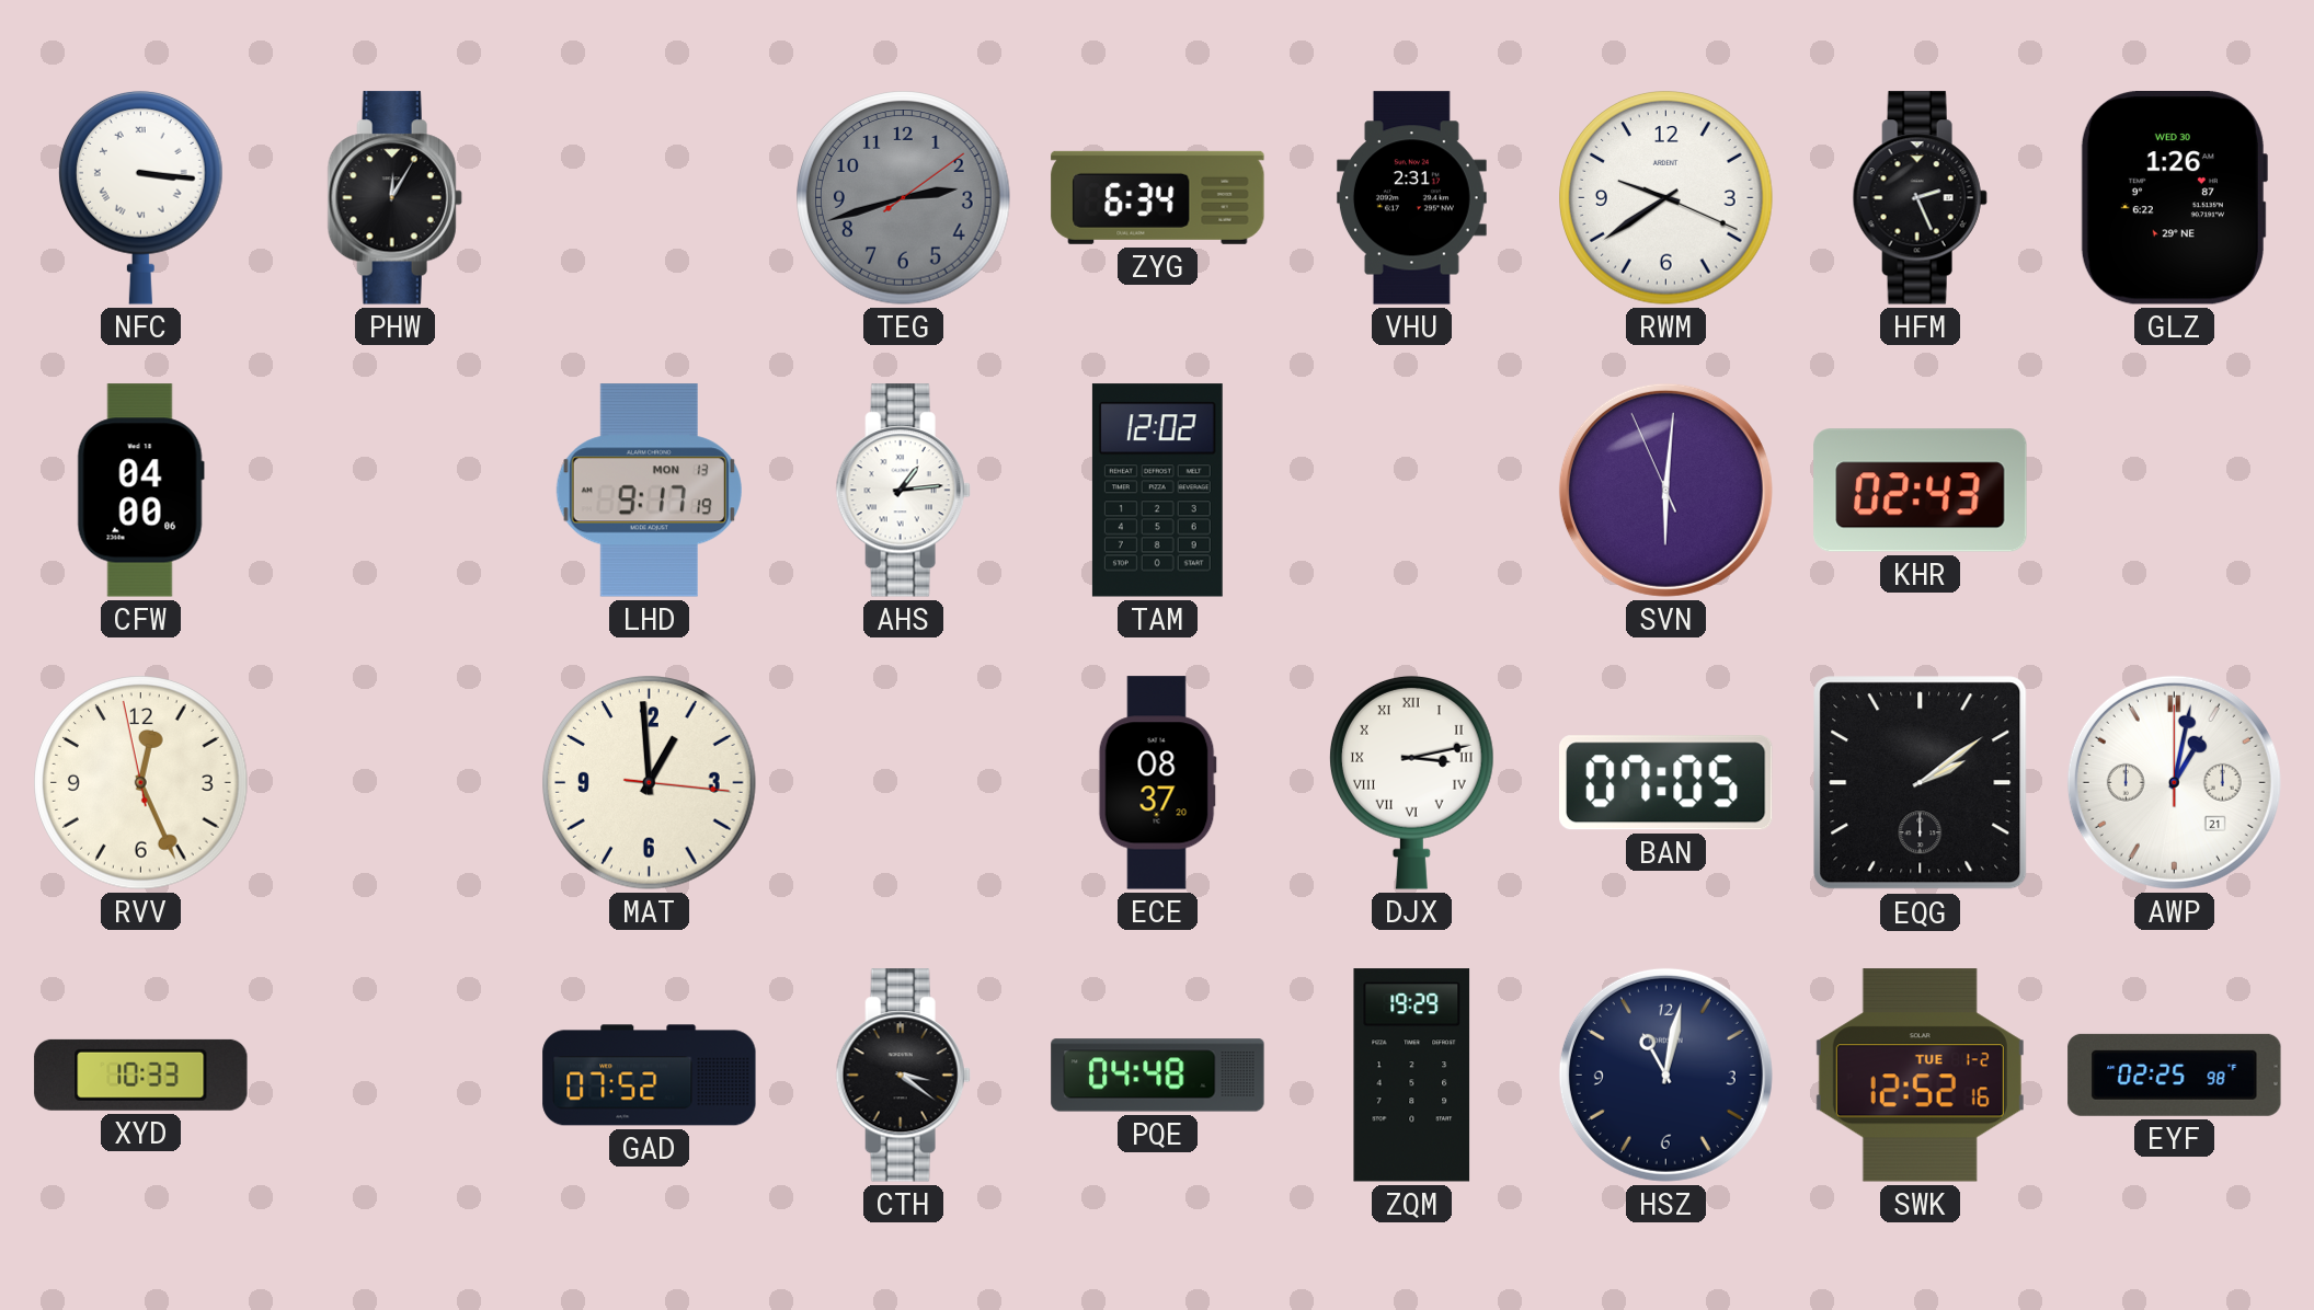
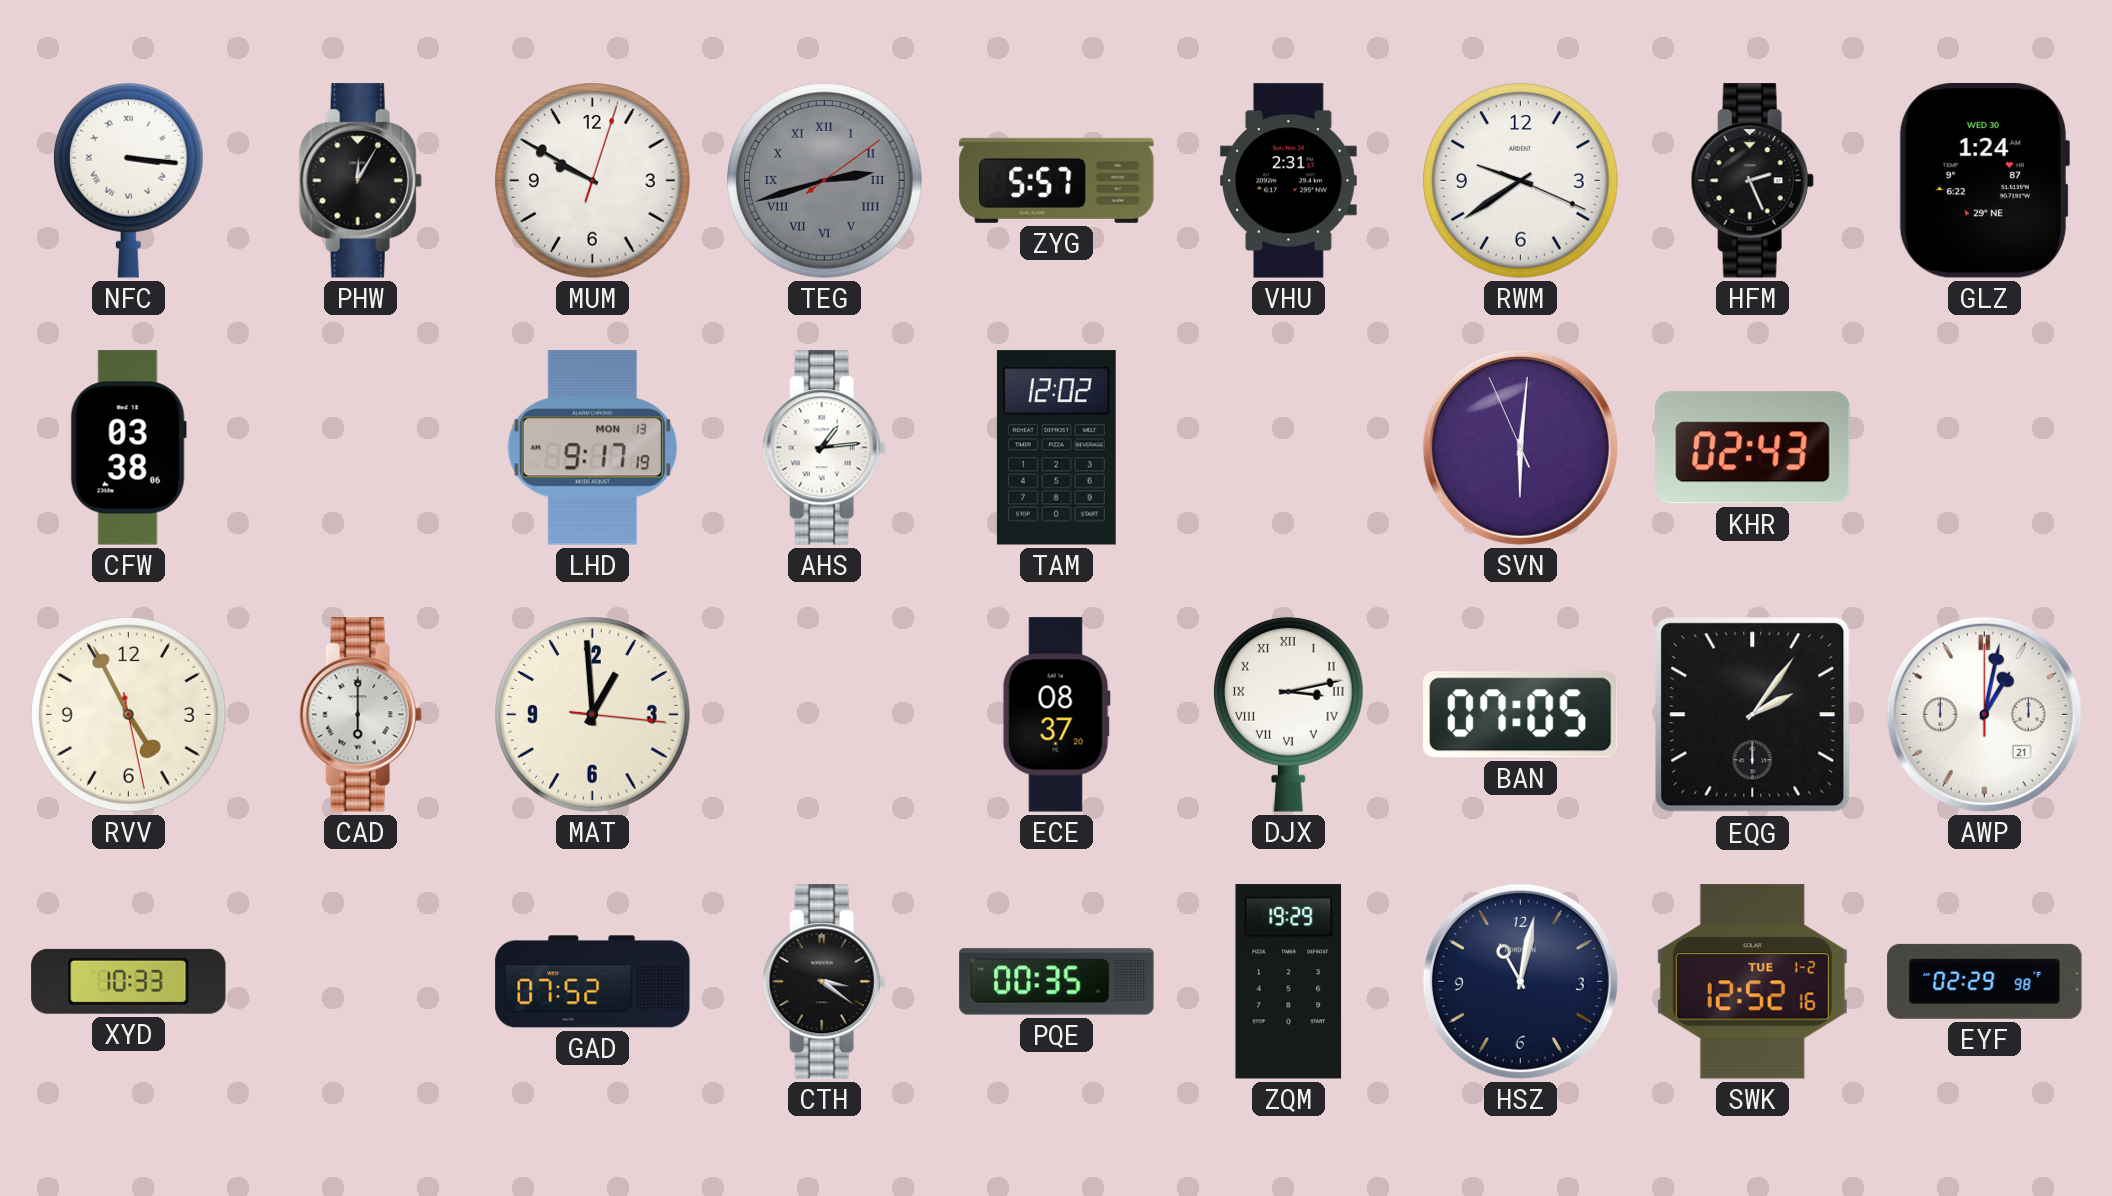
MUM: none -> 9:50 (593, 181)
TEG numerals: Arabic -> Roman (825, 181)
ZYG: 6:34 -> 5:57 (1057, 180)
GLZ: 1:26 -> 1:24 (1984, 181)
CFW: 04:00 -> 03:38 (128, 448)
RVV: 12:25 -> 4:55 (129, 715)
CAD: none -> 6:00 (360, 715)
EQG: 2:09 -> 2:06 (1753, 715)
PQE: 04:48 -> 00:35 (1057, 982)
EYF: 02:25 -> 02:29 (1985, 981)
